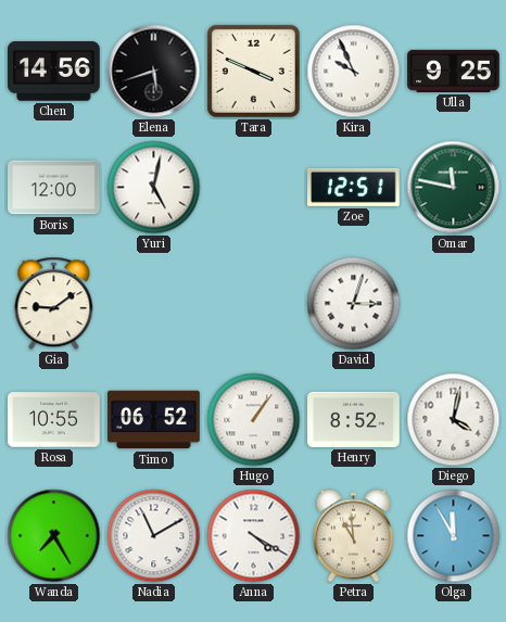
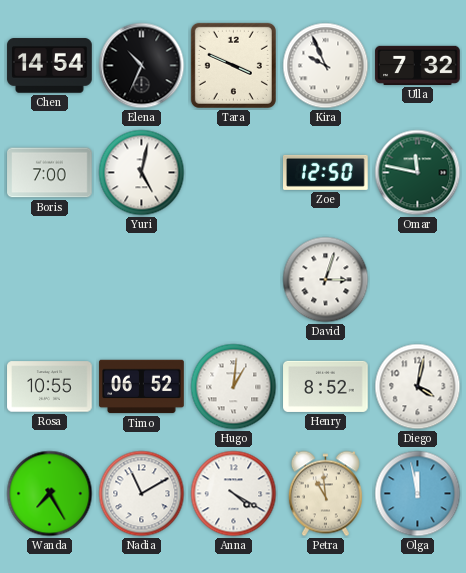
Chen: 14:56 -> 14:54 (50, 66)
Elena: 5:42 -> 10:34 (142, 66)
Ulla: 9:25 -> 7:32 (418, 65)
Boris: 12:00 -> 7:00 (50, 173)
Zoe: 12:51 -> 12:50 (326, 172)
Gia: 9:09 -> none (54, 304)
Hugo: 1:06 -> 1:01 (234, 387)
Olga: 11:55 -> 11:58 (418, 494)
